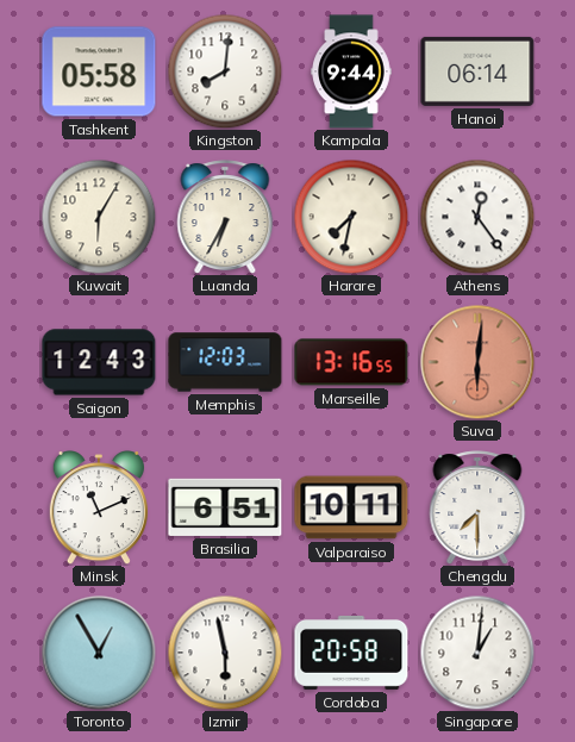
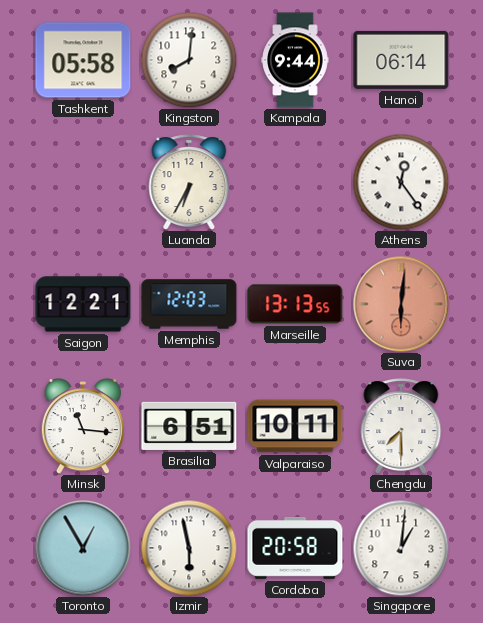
Kuwait: 6:05 -> none (99, 217)
Harare: 7:32 -> none (351, 217)
Saigon: 12:43 -> 12:21 (83, 304)
Marseille: 13:16 -> 13:13 (295, 304)
Minsk: 11:11 -> 11:16 (82, 427)
